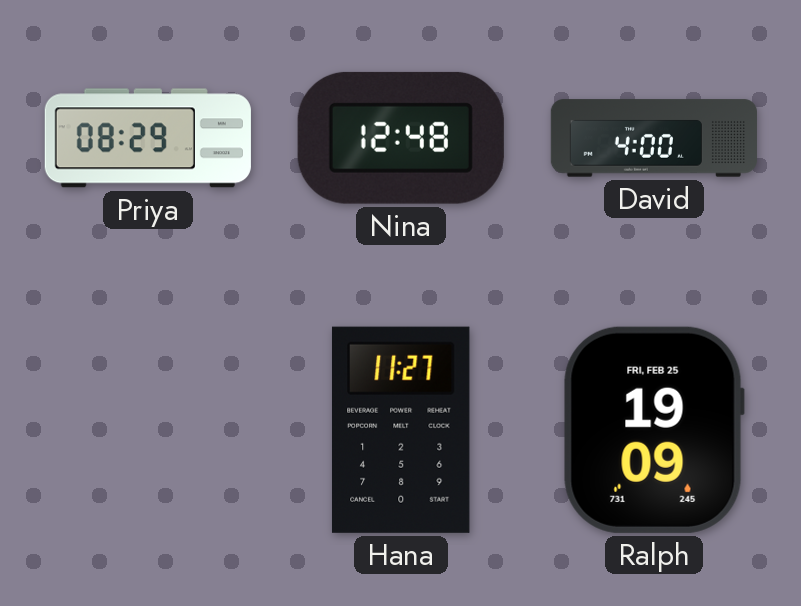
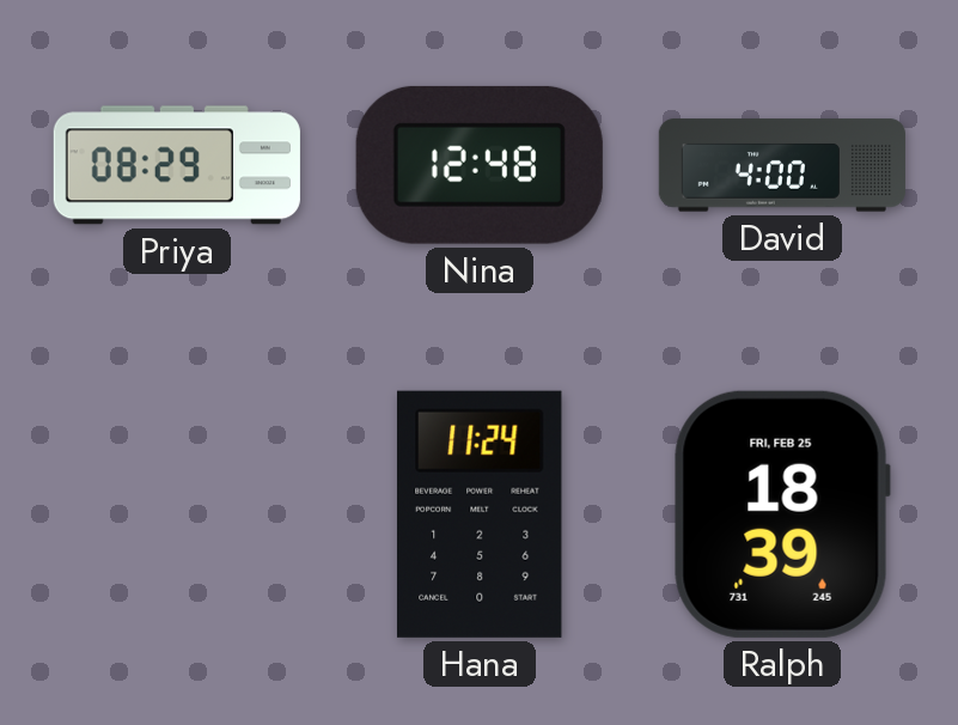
Hana: 11:27 -> 11:24 (480, 514)
Ralph: 19:09 -> 18:39 (782, 514)
